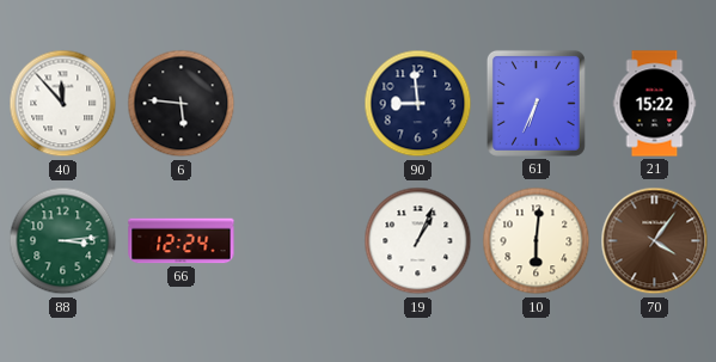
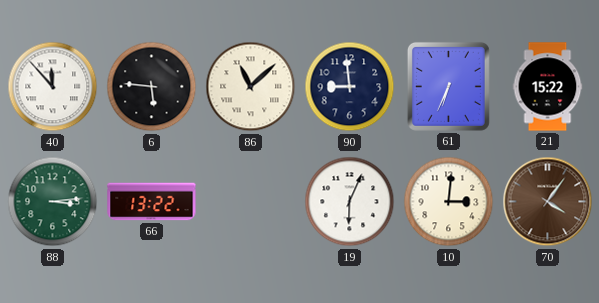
86: none -> 11:08 (251, 87)
66: 12:24 -> 13:22 (152, 202)
19: 1:04 -> 6:04 (350, 202)
10: 6:01 -> 3:01 (449, 202)
